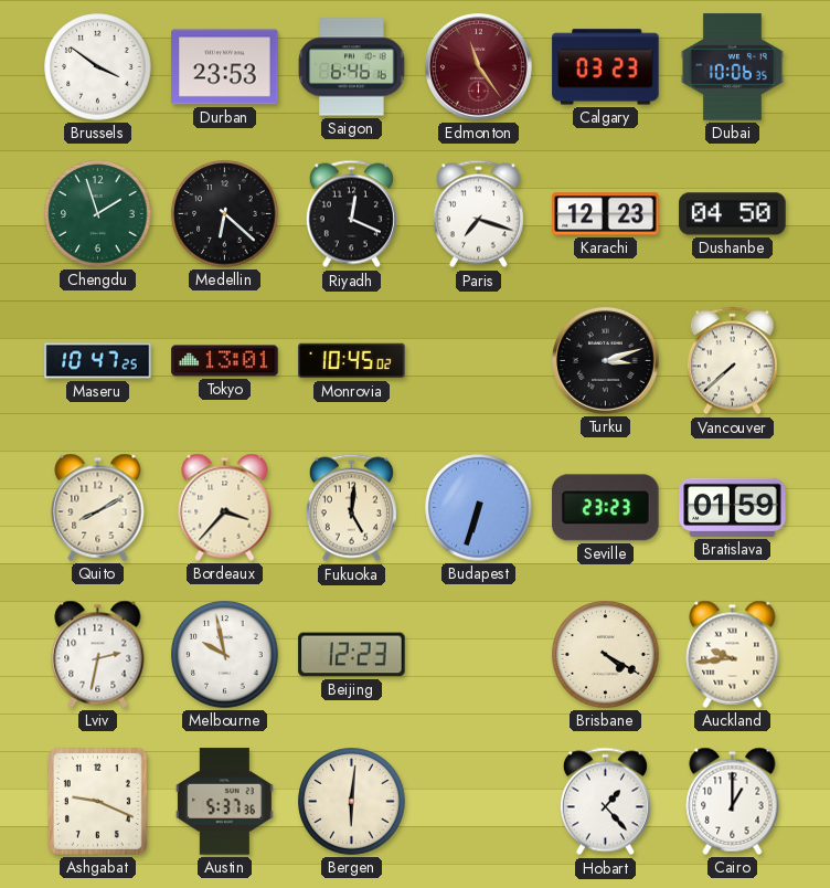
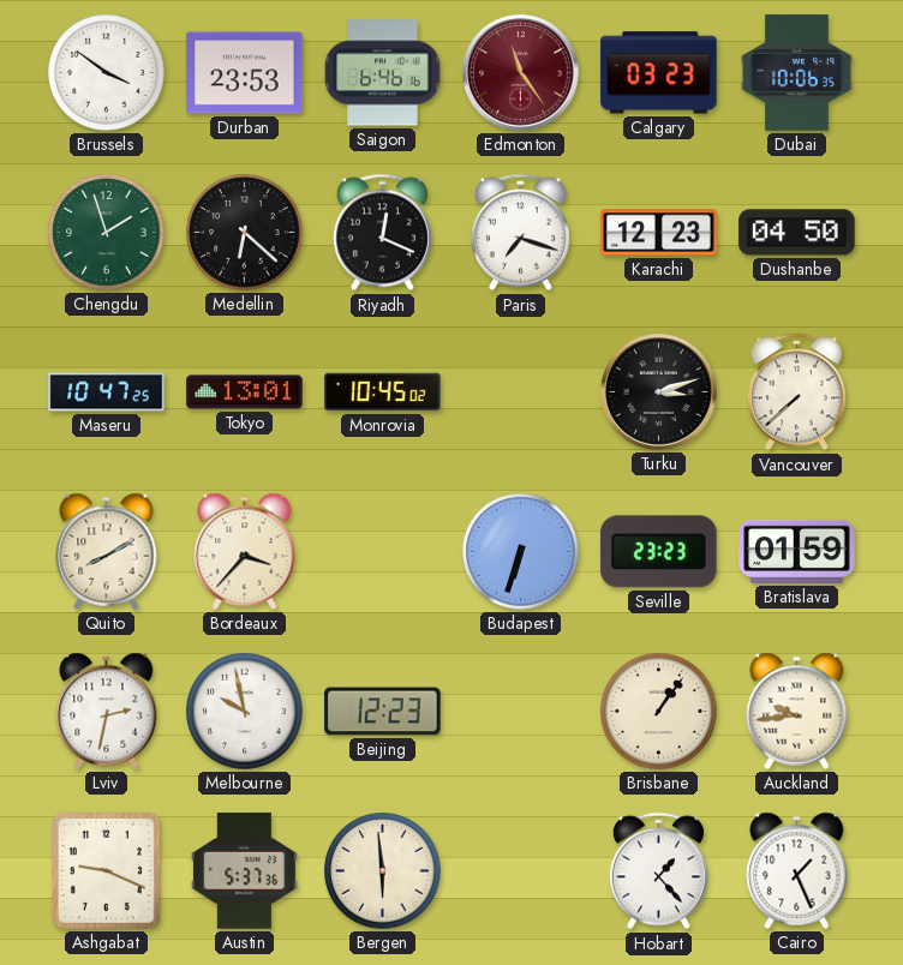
Fukuoka: 5:01 -> none (351, 508)
Brisbane: 4:20 -> 1:06 (659, 712)
Bergen: 6:01 -> 5:59 (383, 871)
Cairo: 1:00 -> 1:26 (797, 870)
